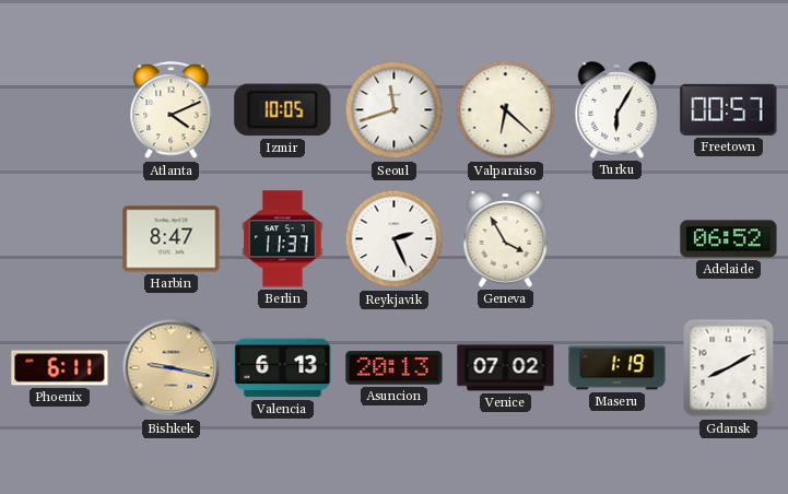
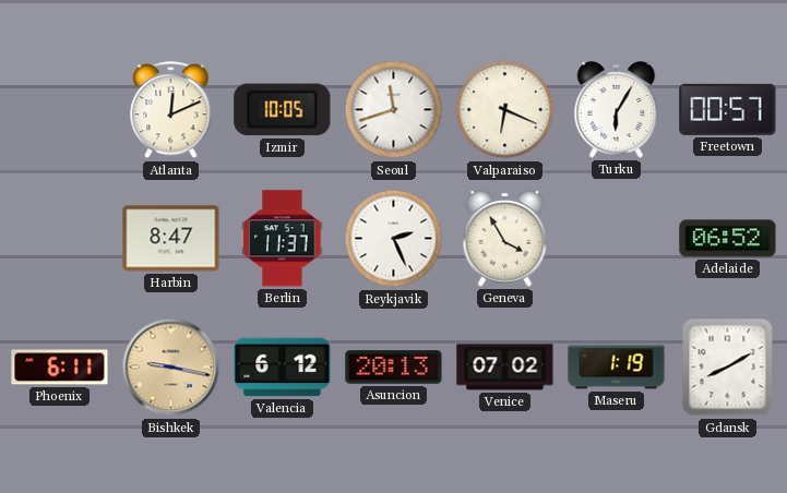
Atlanta: 4:11 -> 12:11 (171, 110)
Valparaiso: 6:22 -> 6:19 (505, 110)
Valencia: 6:13 -> 6:12 (283, 368)
